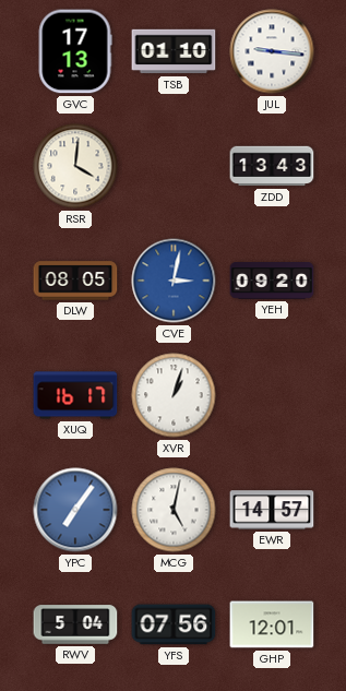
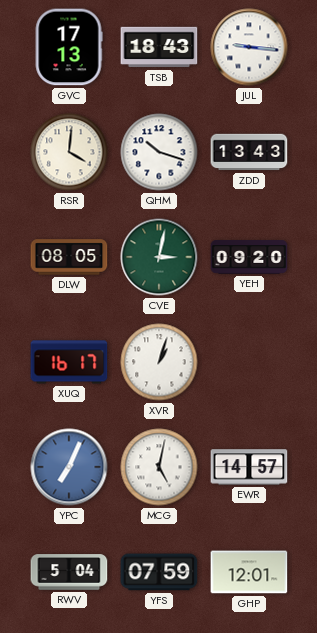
TSB: 01:10 -> 18:43 (159, 47)
QHM: none -> 10:18 (159, 152)
CVE dial: blue -> green (159, 257)
YPC: 7:06 -> 7:04 (69, 467)
YFS: 07:56 -> 07:59 (159, 572)
